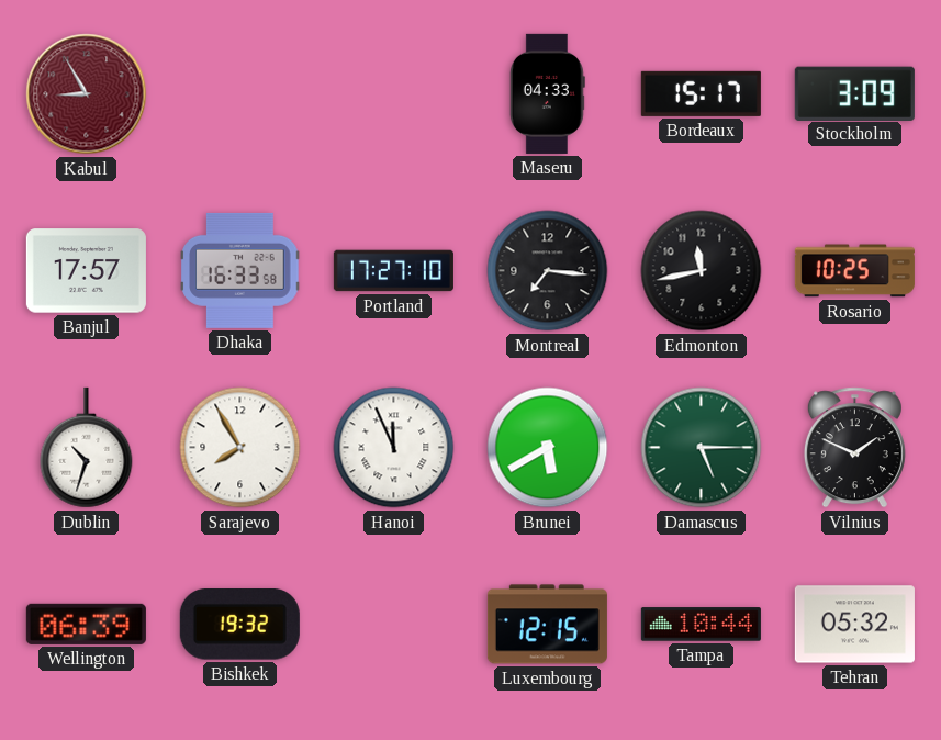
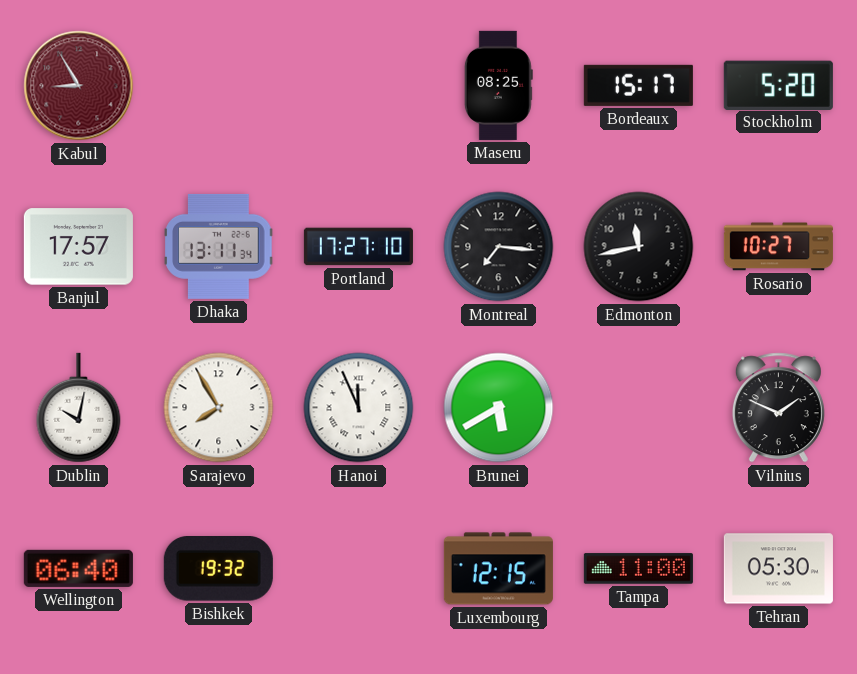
Maseru: 04:33 -> 08:25 (498, 85)
Stockholm: 3:09 -> 5:20 (778, 85)
Dhaka: 16:33 -> 13:11 (219, 246)
Rosario: 10:25 -> 10:27 (778, 247)
Dublin: 10:33 -> 10:02 (79, 408)
Damascus: 5:15 -> none (702, 448)
Wellington: 06:39 -> 06:40 (78, 568)
Tampa: 10:44 -> 11:00 (638, 569)
Tehran: 05:32 -> 05:30 (778, 569)
